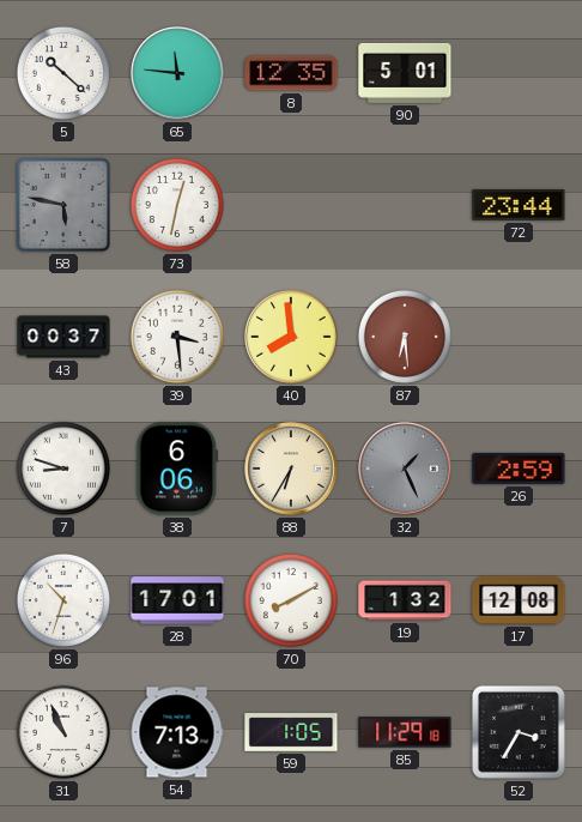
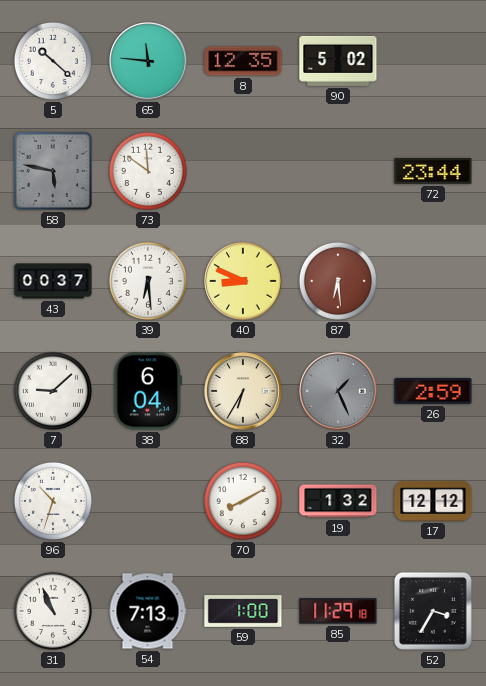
90: 5:01 -> 5:02 (338, 61)
73: 12:32 -> 11:51 (148, 171)
39: 3:29 -> 6:29 (148, 281)
40: 7:59 -> 8:49 (243, 281)
7: 8:48 -> 9:08 (53, 391)
38: 6:06 -> 6:04 (148, 391)
28: 17:01 -> none (177, 600)
17: 12:08 -> 12:12 (433, 501)
59: 1:05 -> 1:00 (243, 611)
